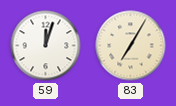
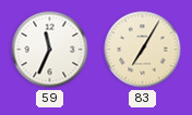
59: 12:03 -> 11:34 (50, 50)
